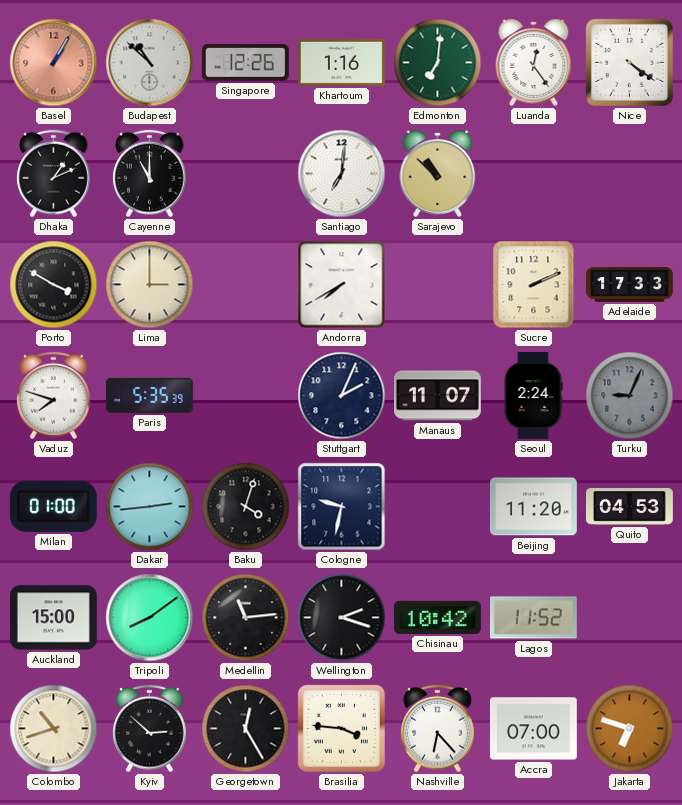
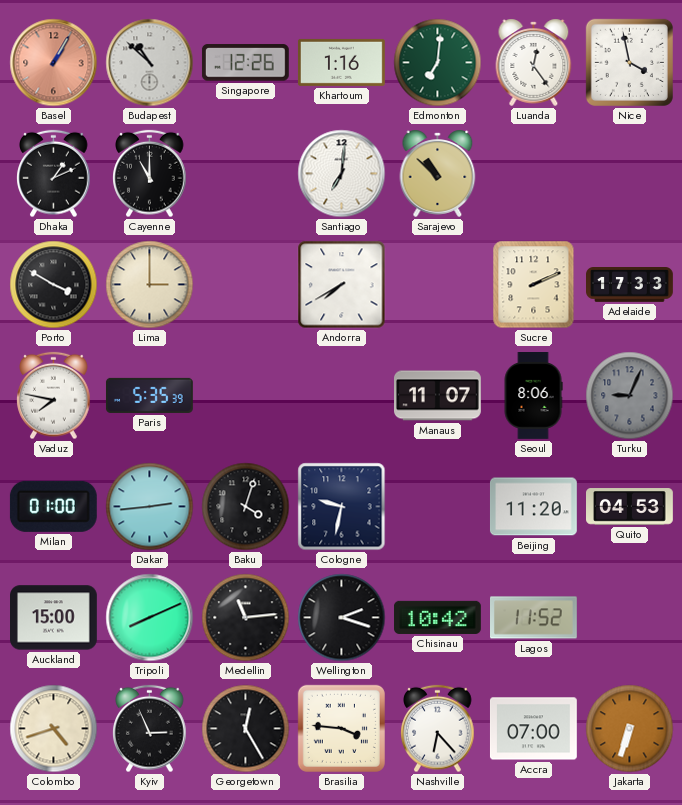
Nice: 4:21 -> 3:58 (629, 62)
Vaduz: 7:48 -> 7:47 (54, 396)
Stuttgart: 2:04 -> none (342, 396)
Seoul: 2:24 -> 8:06 (533, 396)
Tripoli: 8:09 -> 8:11 (150, 618)
Colombo: 10:42 -> 4:42 (54, 729)
Kyiv: 2:52 -> 2:56 (150, 729)
Jakarta: 6:48 -> 6:33 (630, 729)
